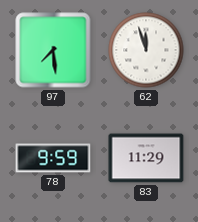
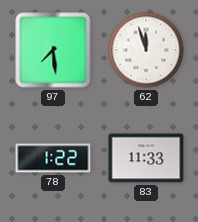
78: 9:59 -> 1:22 (53, 158)
83: 11:29 -> 11:33 (146, 158)
